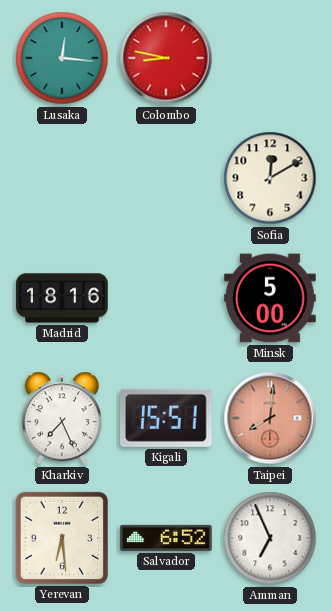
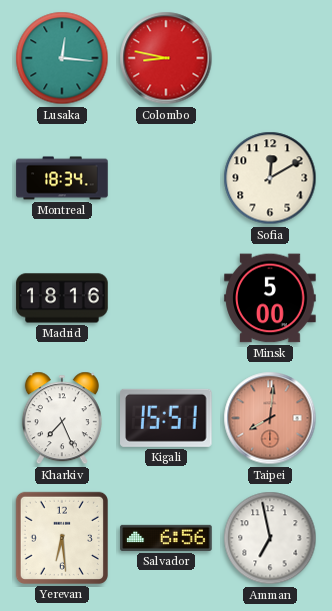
Montreal: none -> 18:34 (62, 178)
Salvador: 6:52 -> 6:56 (166, 538)
Amman: 6:56 -> 6:58 (270, 538)
